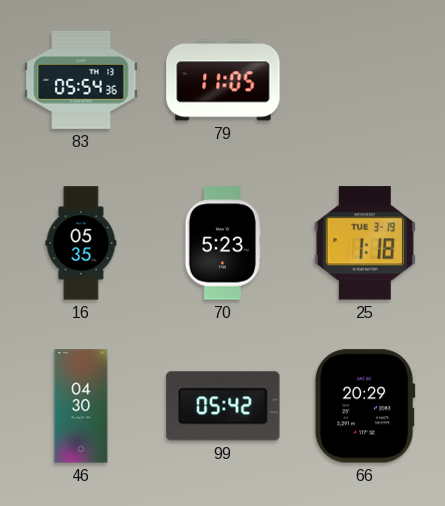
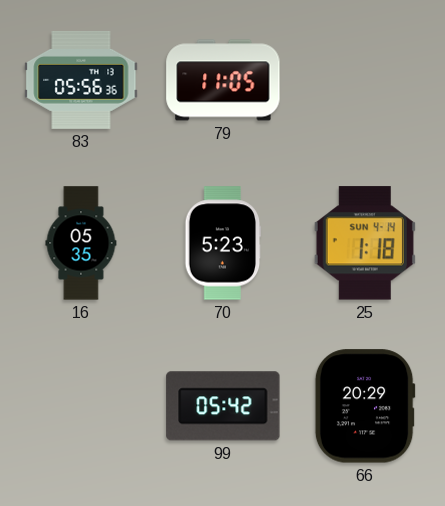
83: 05:54 -> 05:56 (81, 80)
25 date: TUE 3-19 -> SUN 4-14 (365, 243)
46: 04:30 -> none (81, 406)
